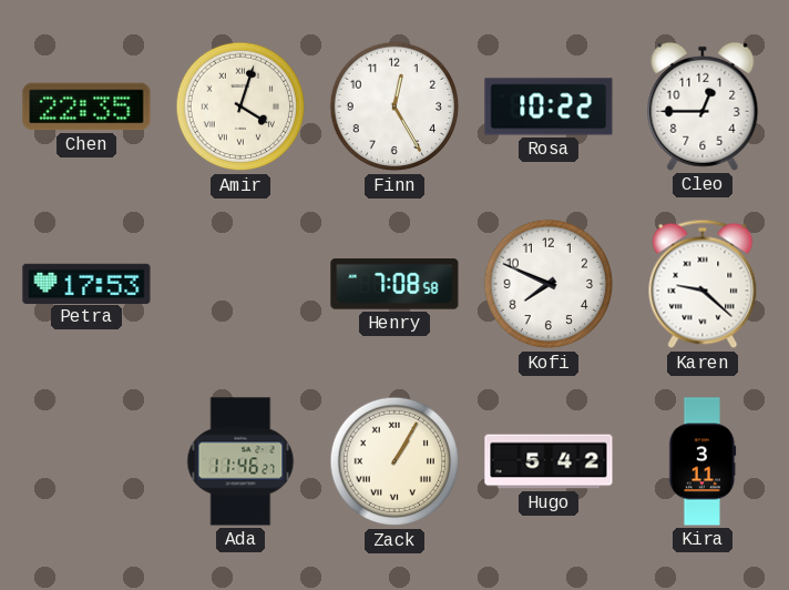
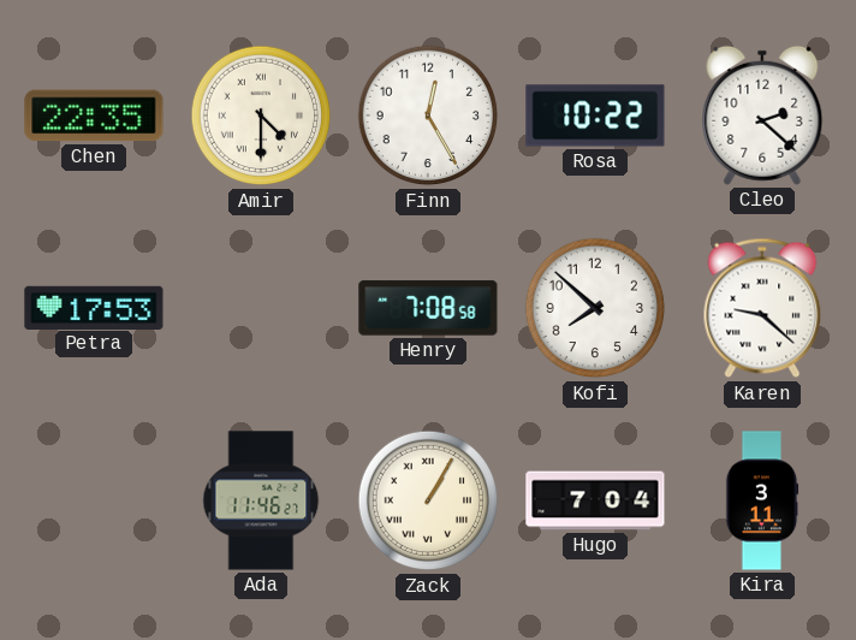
Amir: 4:03 -> 4:30 (261, 115)
Cleo: 12:45 -> 2:22 (762, 115)
Kofi: 7:49 -> 7:52 (595, 308)
Hugo: 5:42 -> 7:04 (595, 500)
